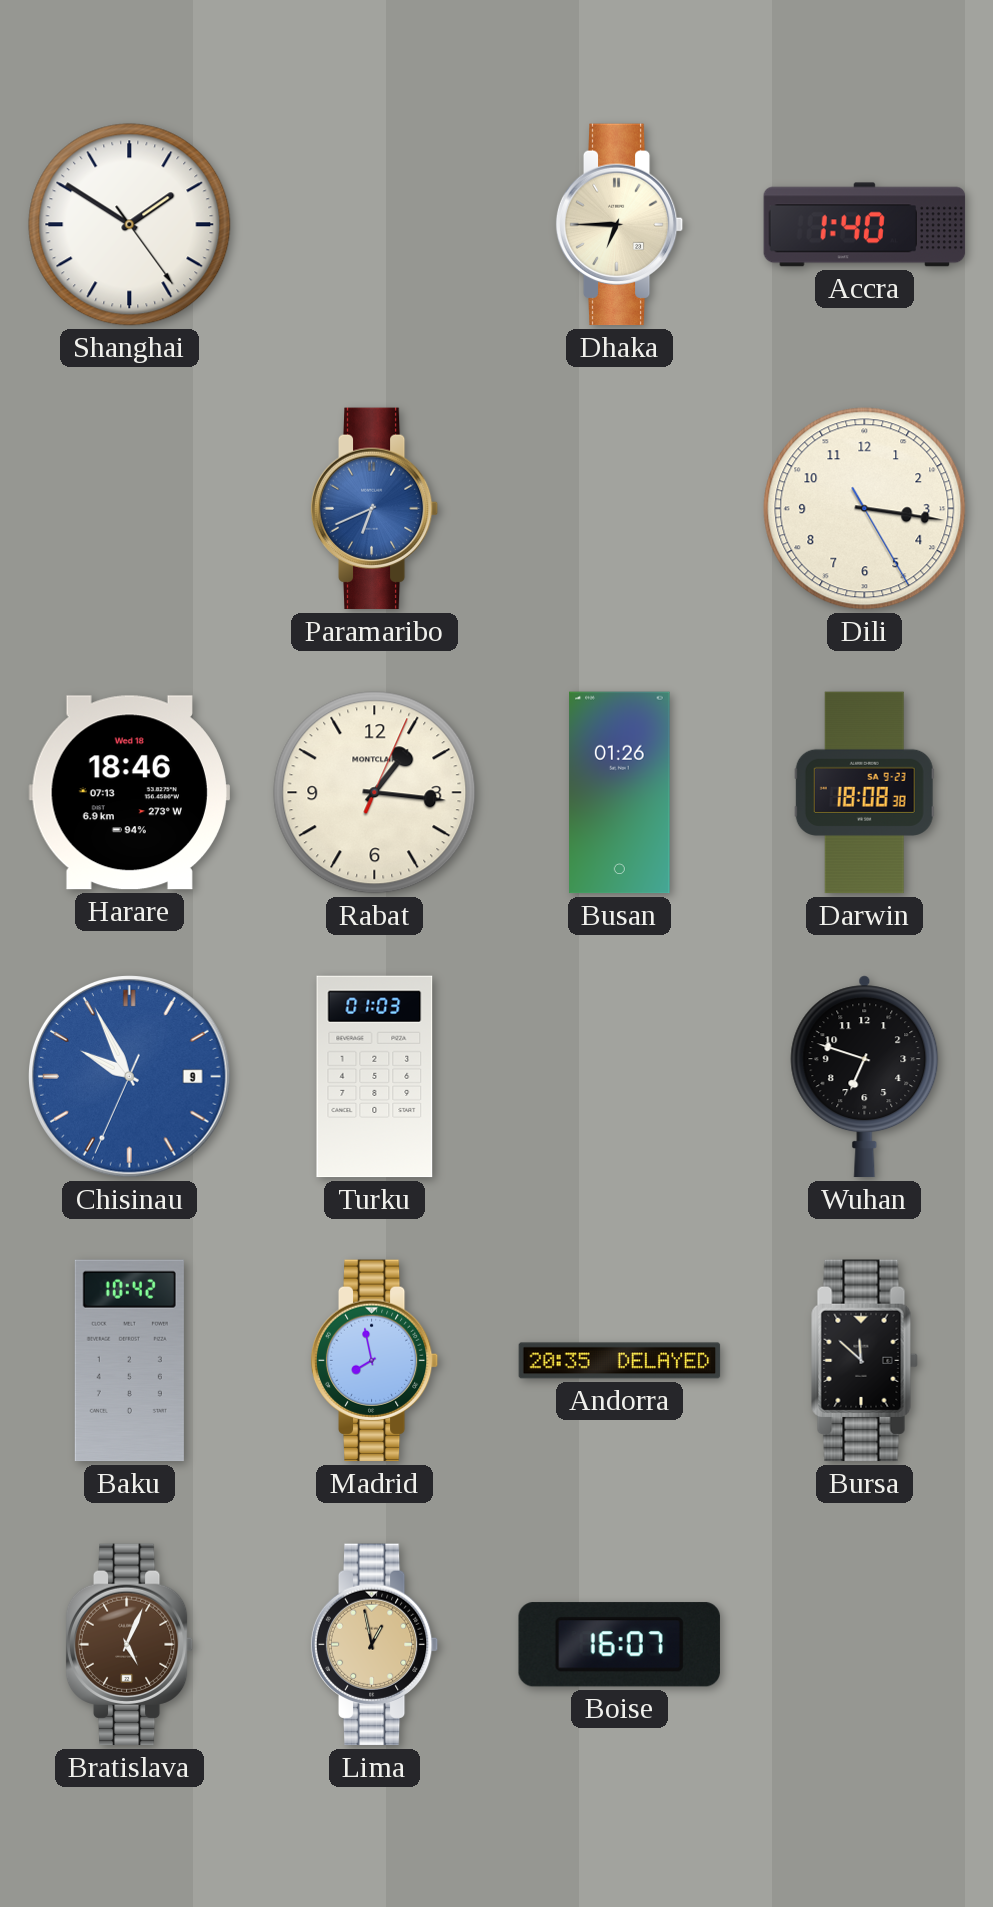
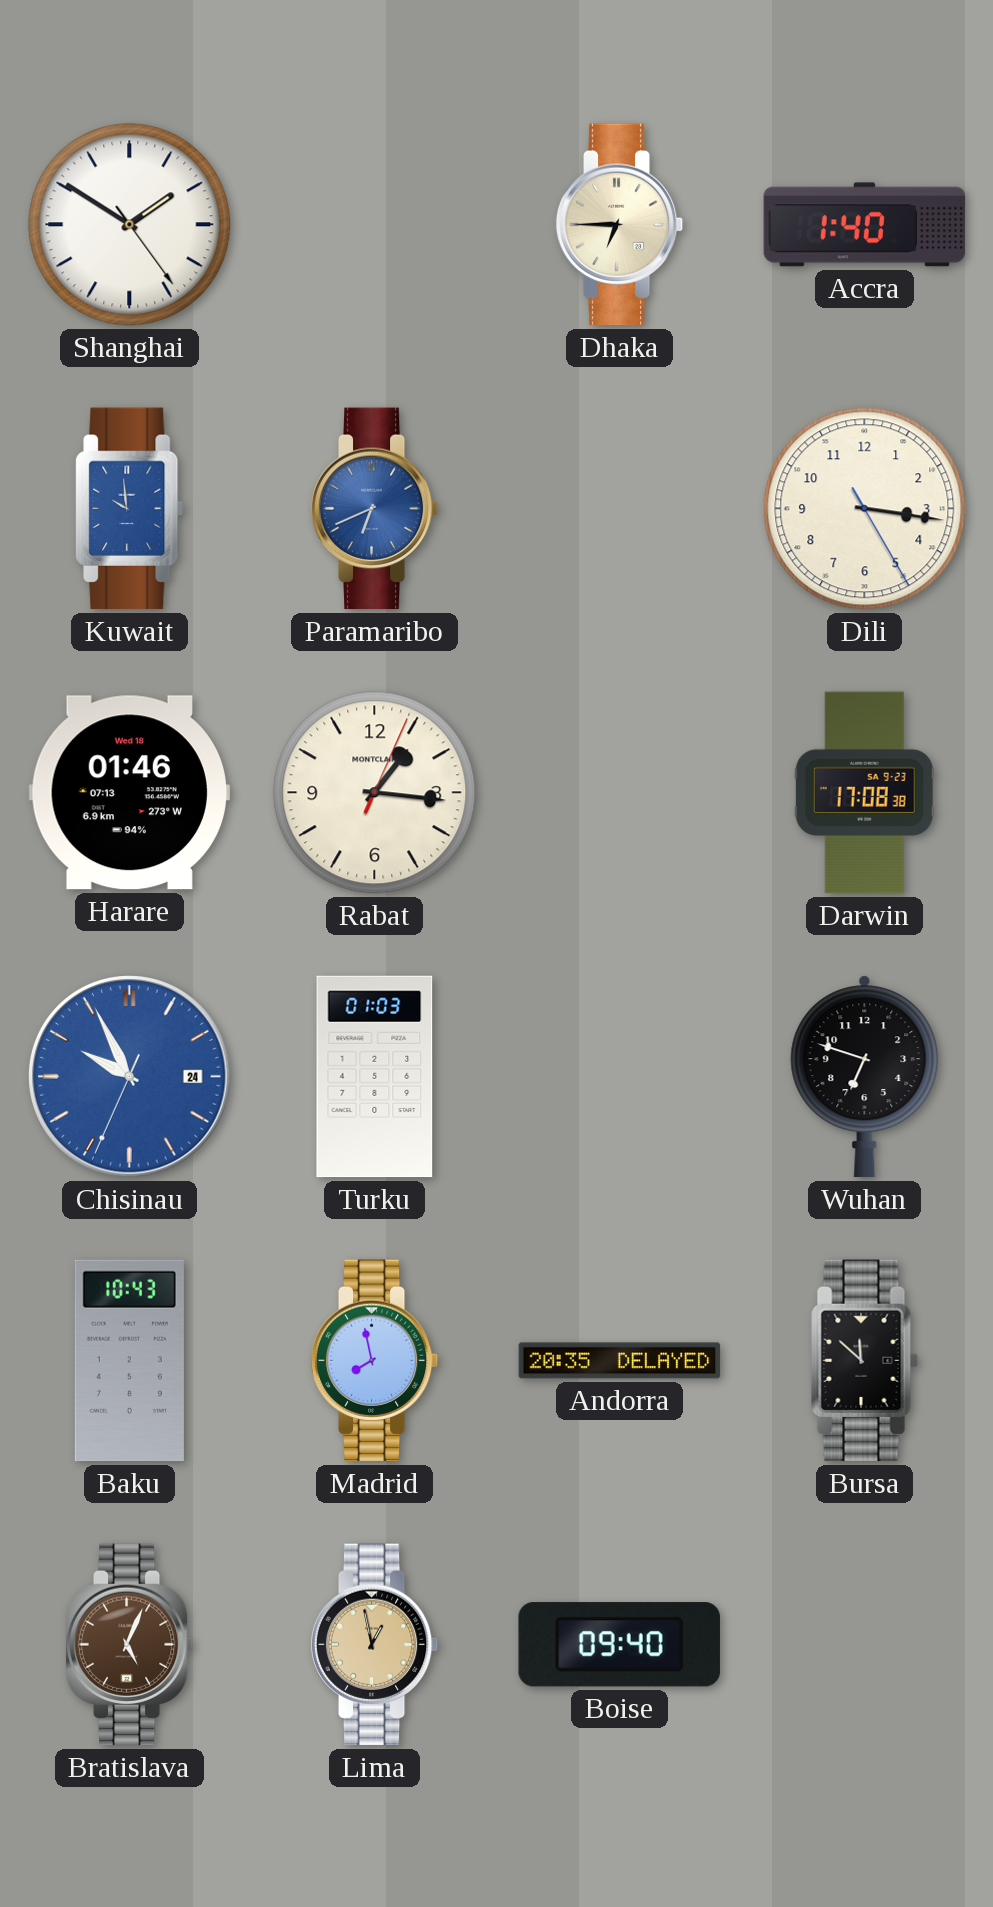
Kuwait: none -> 9:59 (130, 509)
Harare: 18:46 -> 01:46 (129, 793)
Busan: 01:26 -> none (620, 793)
Darwin: 18:08 -> 17:08 (864, 793)
Chisinau date: 9 -> 24 (130, 1077)
Baku: 10:42 -> 10:43 (129, 1361)
Boise: 16:07 -> 09:40 (619, 1645)
